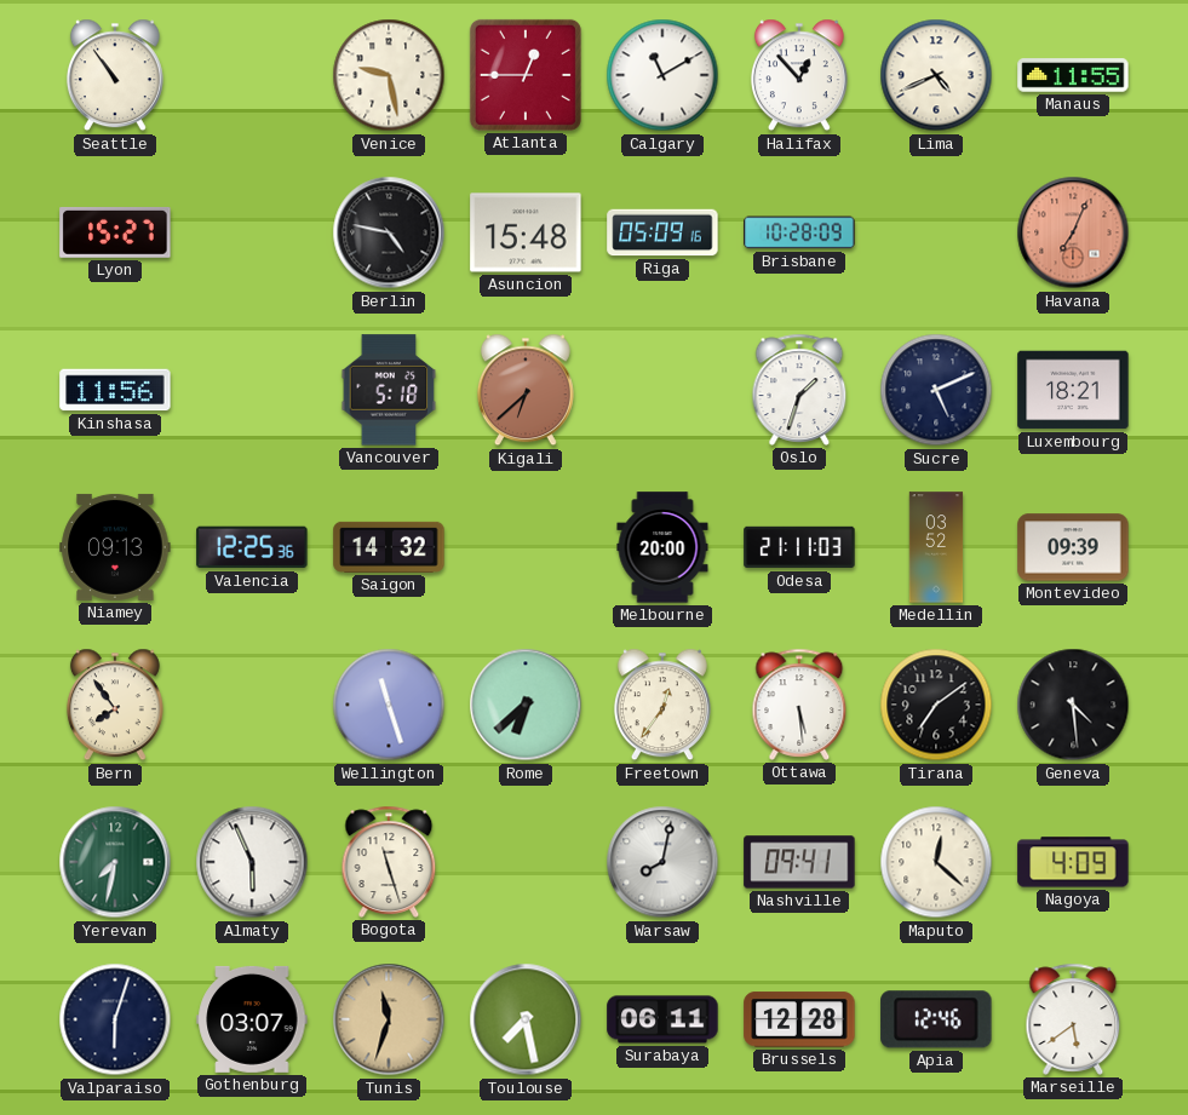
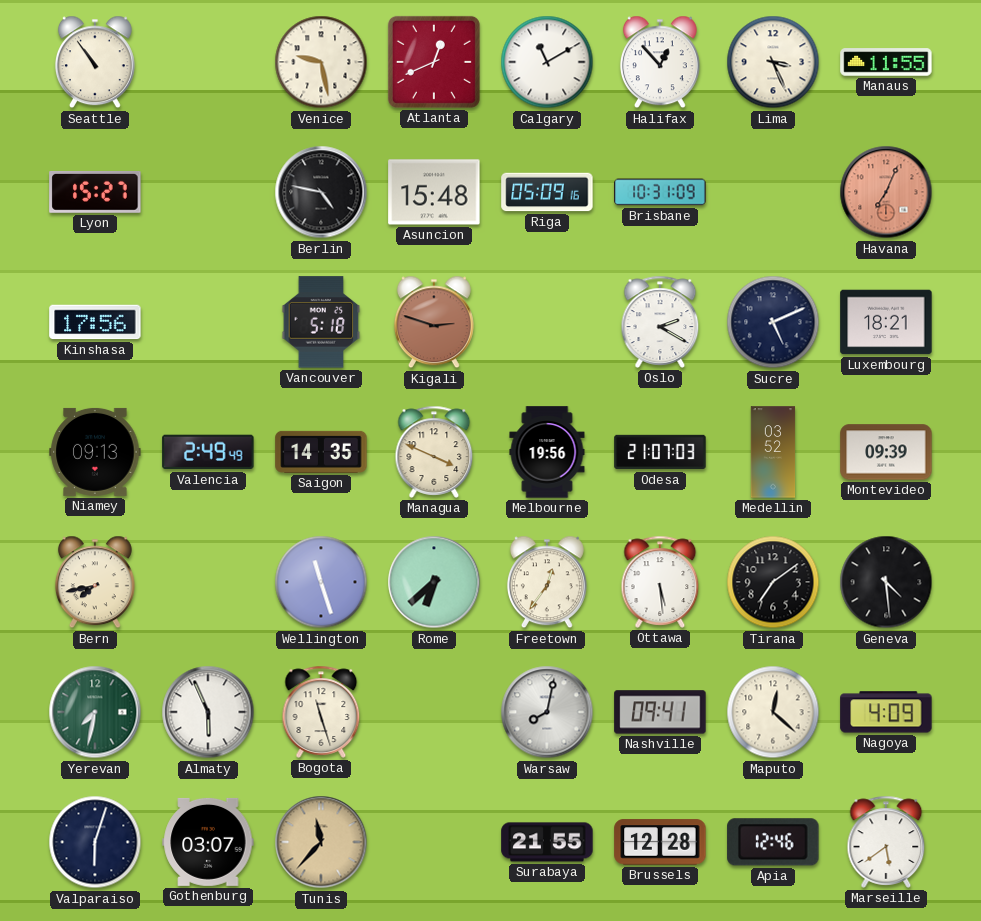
Atlanta: 12:45 -> 12:41 (434, 62)
Lima: 4:41 -> 3:26 (773, 62)
Brisbane: 10:28 -> 10:31 (660, 192)
Kinshasa: 11:56 -> 17:56 (95, 322)
Kigali: 6:38 -> 2:48 (434, 322)
Oslo: 1:33 -> 2:20 (660, 322)
Valencia: 12:25 -> 2:49 (208, 452)
Saigon: 14:32 -> 14:35 (321, 452)
Managua: none -> 3:49 (434, 452)
Melbourne: 20:00 -> 19:56 (547, 452)
Odesa: 21:11 -> 21:07 (660, 452)
Bern: 7:54 -> 7:43 (95, 582)
Tunis: 11:33 -> 11:37 (321, 842)
Toulouse: 7:28 -> none (526, 1019)
Surabaya: 06:11 -> 21:55 (547, 842)
